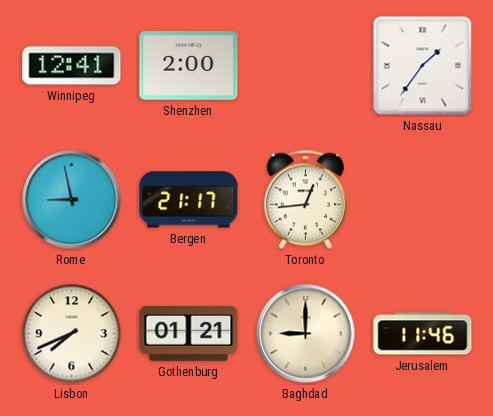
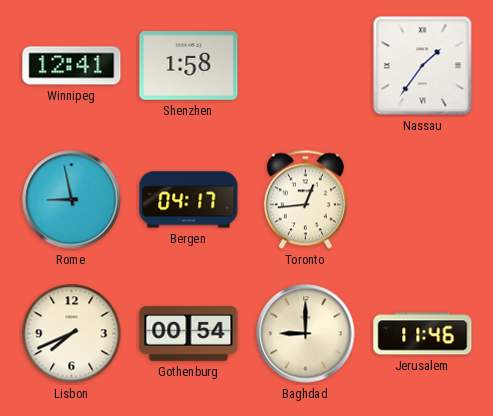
Shenzhen: 2:00 -> 1:58 (189, 66)
Bergen: 21:17 -> 04:17 (189, 200)
Gothenburg: 01:21 -> 00:54 (189, 334)
